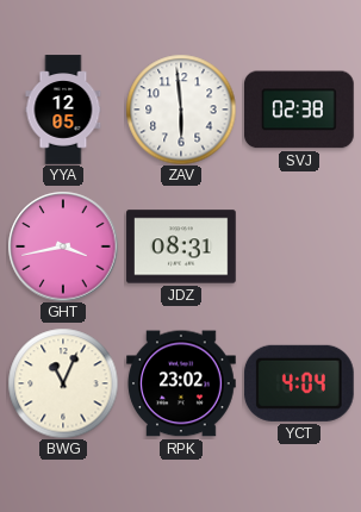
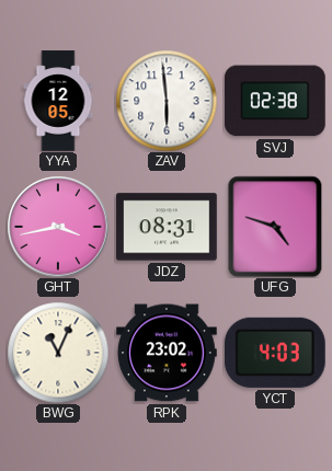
UFG: none -> 4:48 (275, 227)
YCT: 4:04 -> 4:03 (275, 353)
